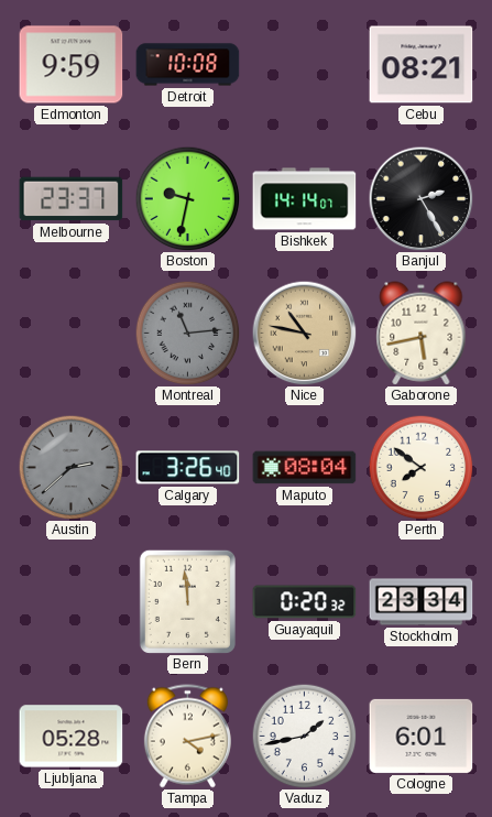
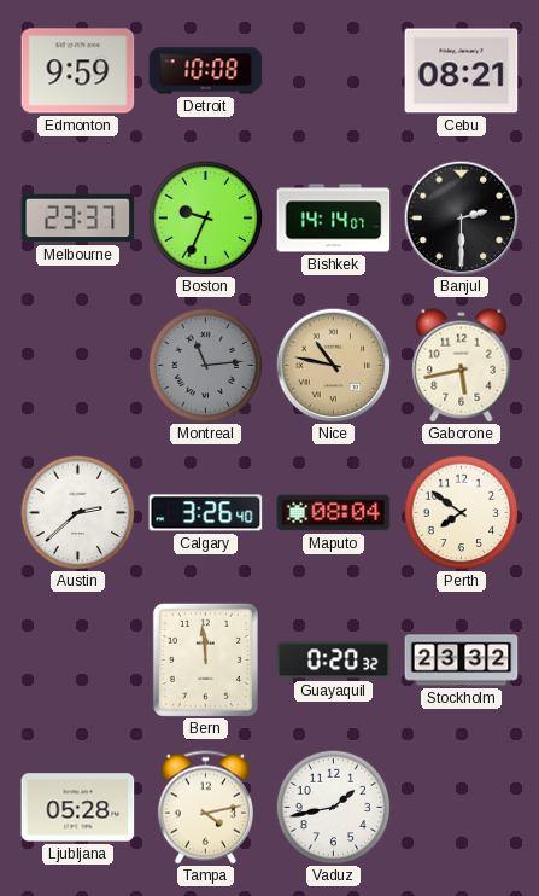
Boston: 9:32 -> 9:34 (205, 217)
Banjul: 2:25 -> 2:30 (461, 217)
Austin dial: grey -> white (77, 512)
Stockholm: 23:34 -> 23:32 (462, 661)
Cologne: 6:01 -> none (422, 736)
